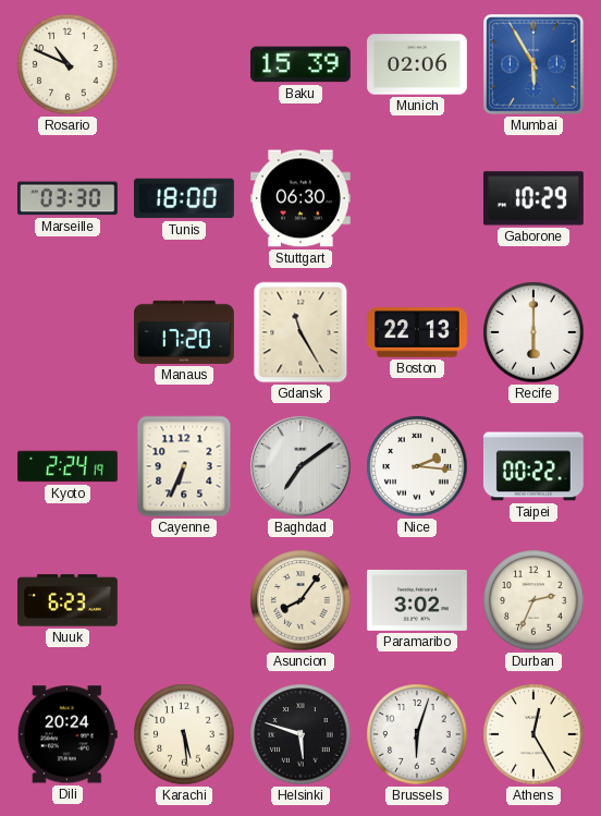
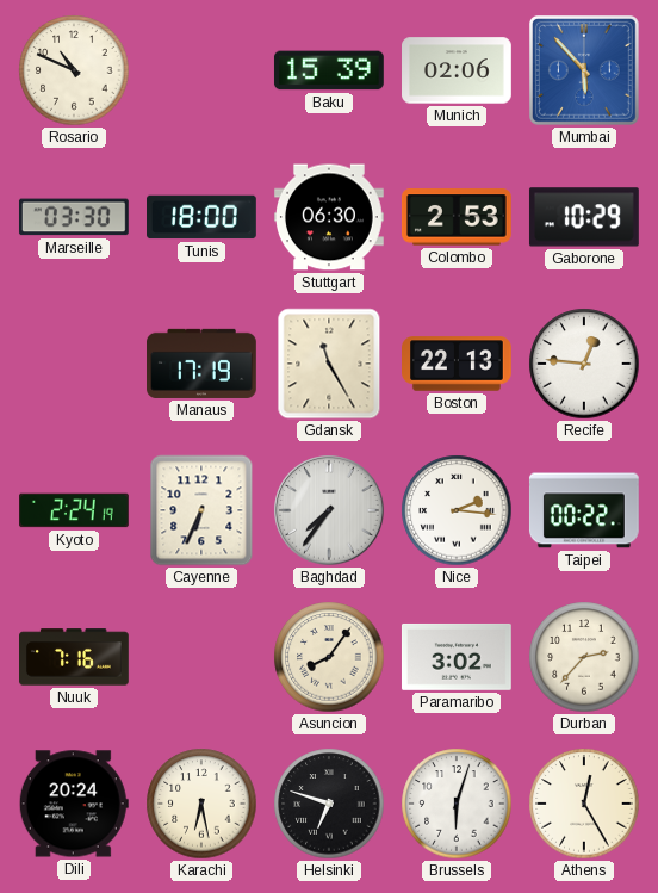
Mumbai: 5:55 -> 5:53 (585, 72)
Colombo: none -> 2:53 (457, 217)
Manaus: 17:20 -> 17:19 (203, 364)
Recife: 6:00 -> 12:46 (584, 364)
Baghdad: 7:09 -> 7:36 (329, 510)
Nuuk: 6:23 -> 7:16 (75, 657)
Durban: 2:34 -> 2:37 (584, 657)
Karachi: 5:29 -> 6:28 (201, 804)
Helsinki: 5:48 -> 6:48 (329, 804)
